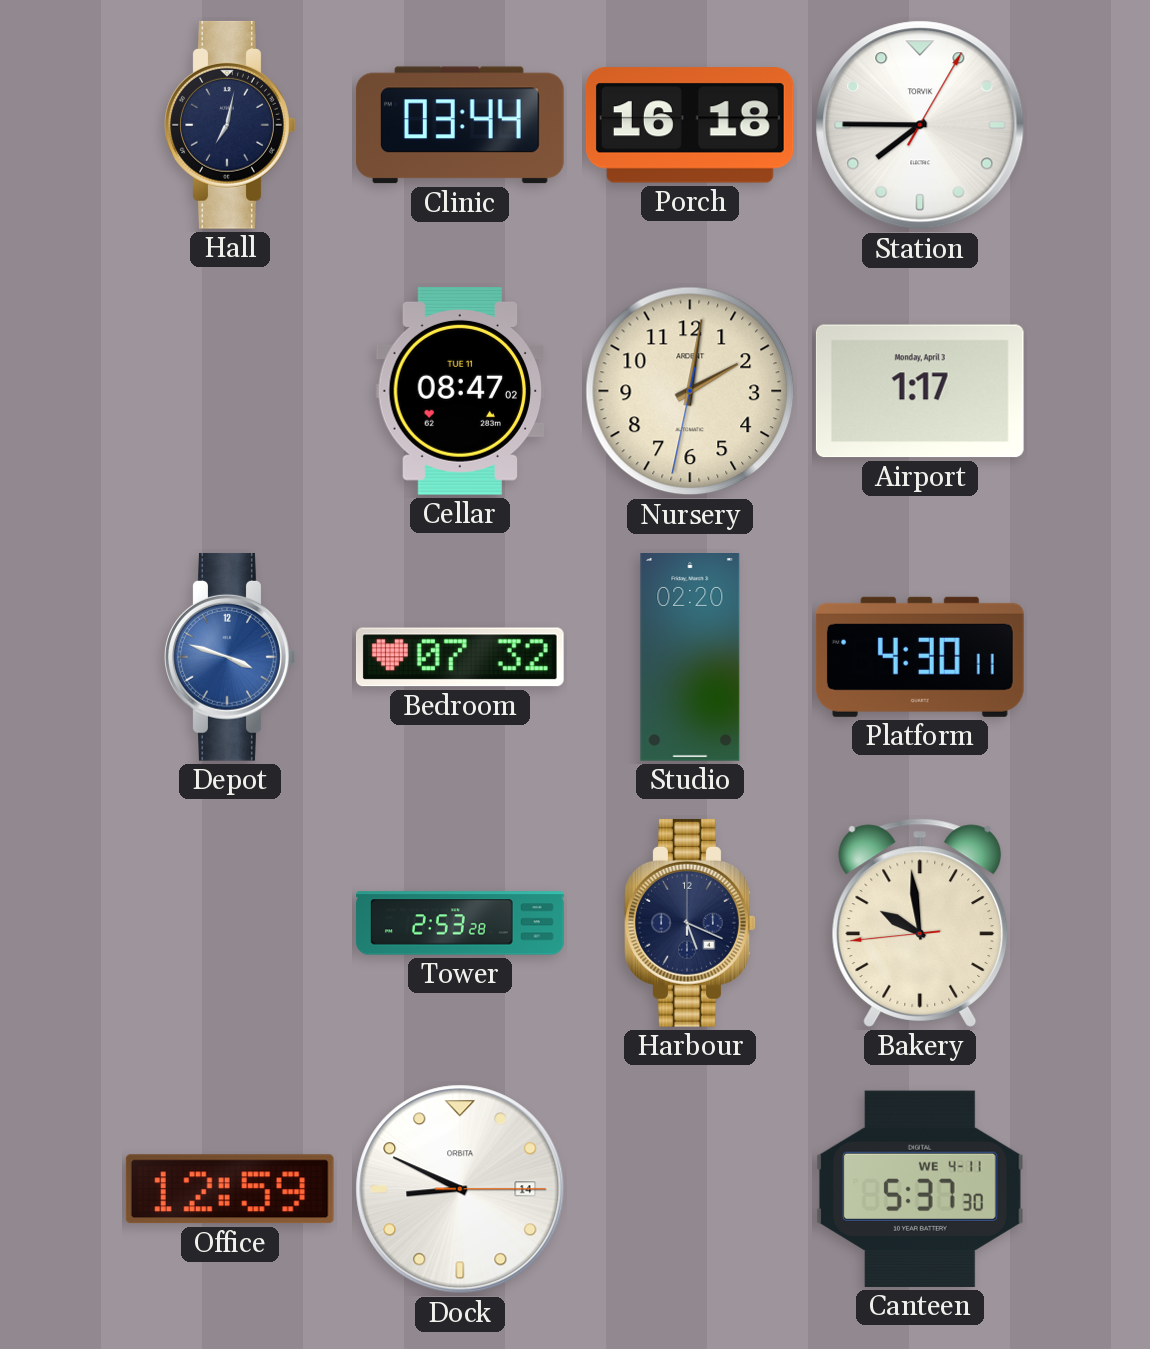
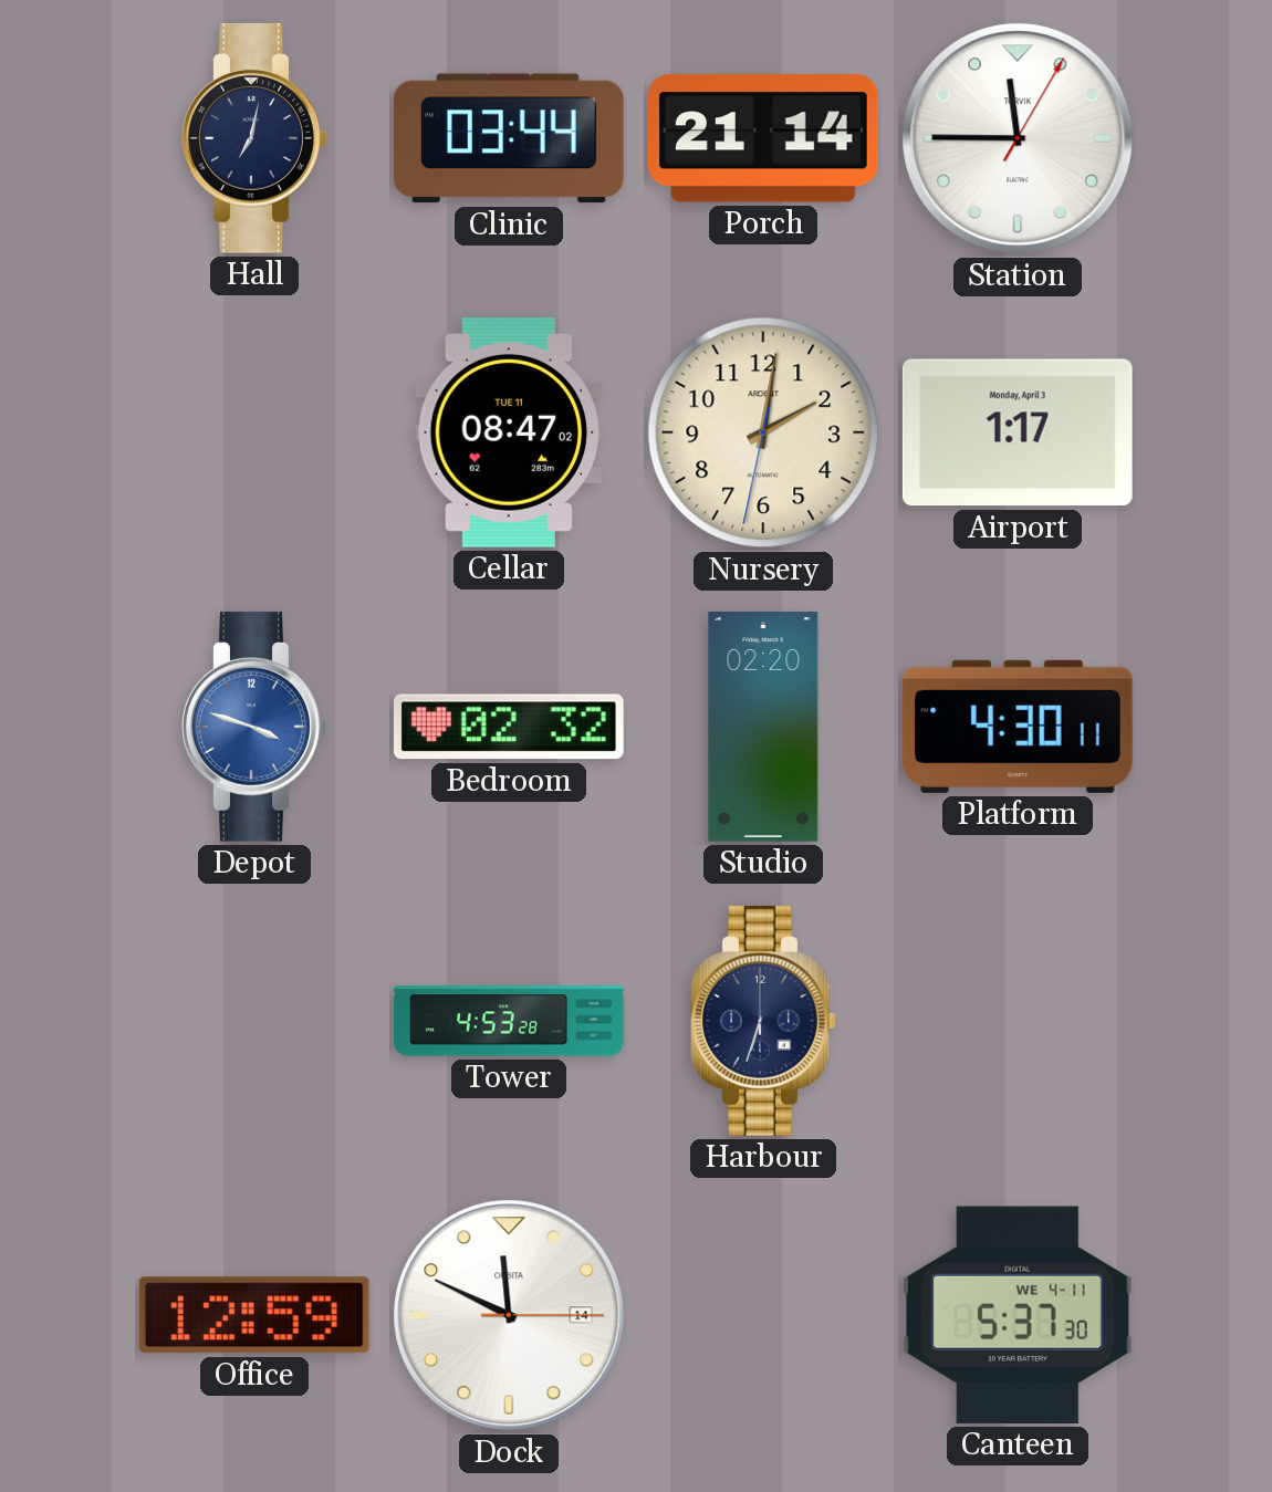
Porch: 16:18 -> 21:14 (763, 138)
Station: 7:45 -> 11:45 (1018, 138)
Bedroom: 07:32 -> 02:32 (509, 727)
Tower: 2:53 -> 4:53 (509, 1021)
Harbour: 5:19 -> 6:33 (763, 1021)
Bakery: 9:58 -> none (920, 923)
Dock: 8:49 -> 11:49 (509, 1315)
